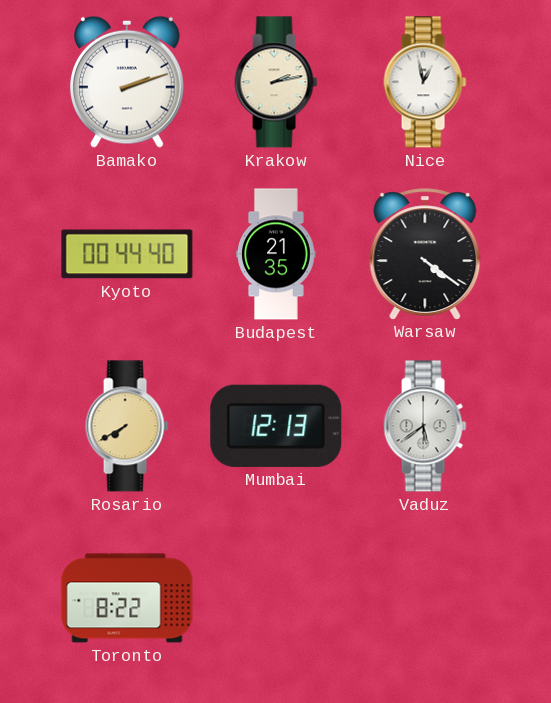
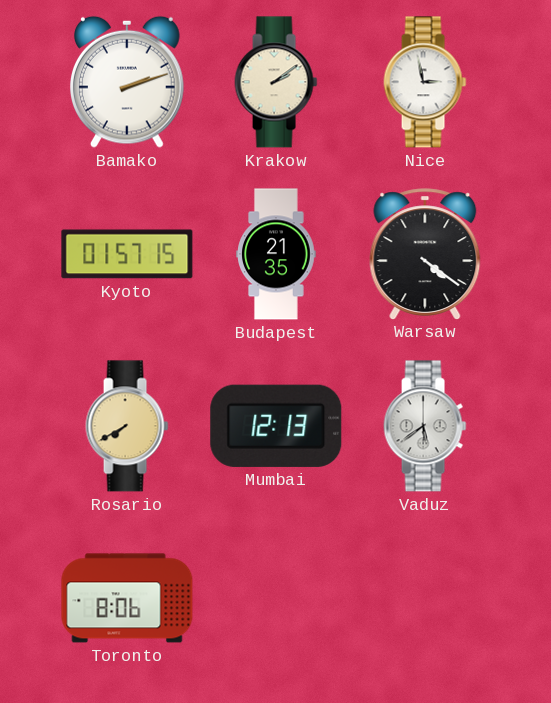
Krakow: 2:13 -> 2:09 (276, 82)
Nice: 12:58 -> 2:58 (425, 82)
Kyoto: 00:44 -> 01:57 (127, 254)
Toronto: 8:22 -> 8:06 (127, 598)
